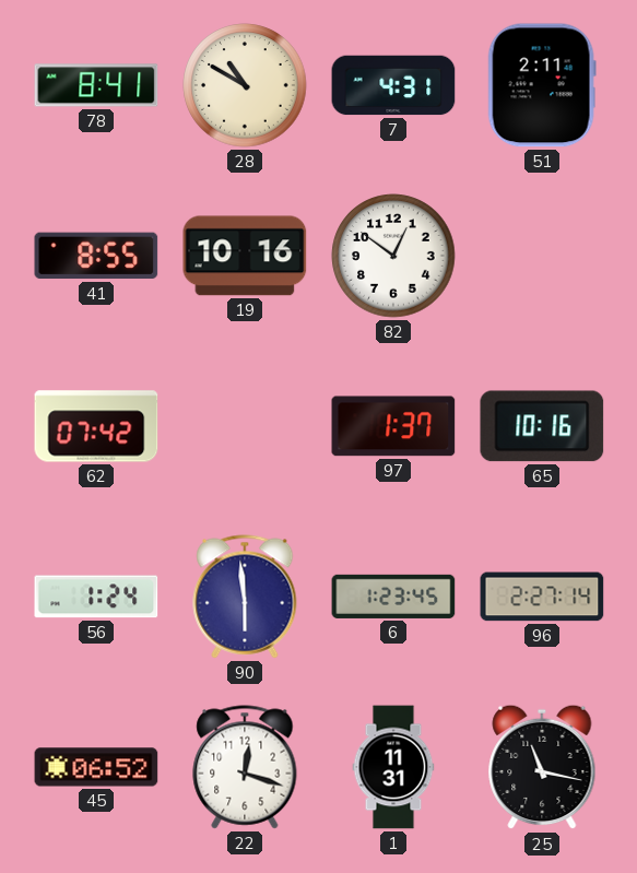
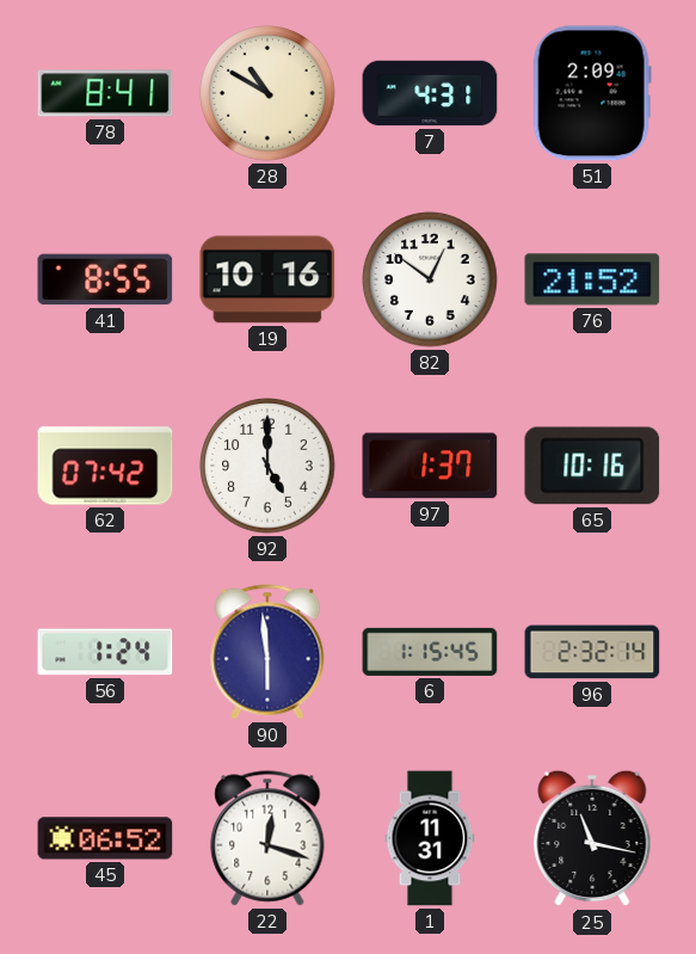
51: 2:11 -> 2:09 (592, 93)
76: none -> 21:52 (592, 279)
92: none -> 5:00 (267, 466)
6: 1:23 -> 1:15 (430, 652)
96: 2:27 -> 2:32 (592, 652)
